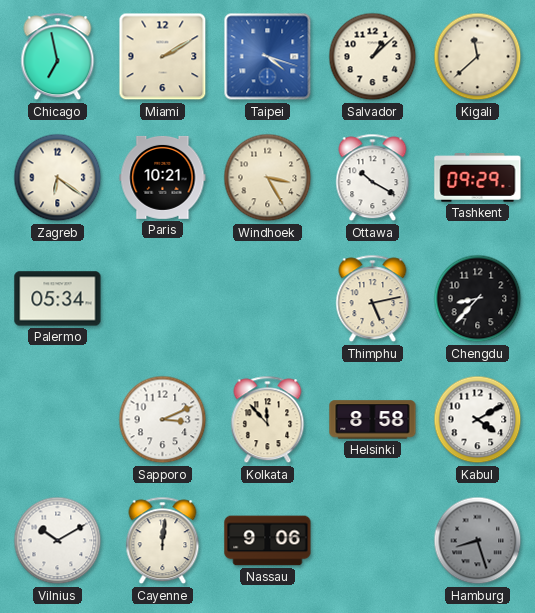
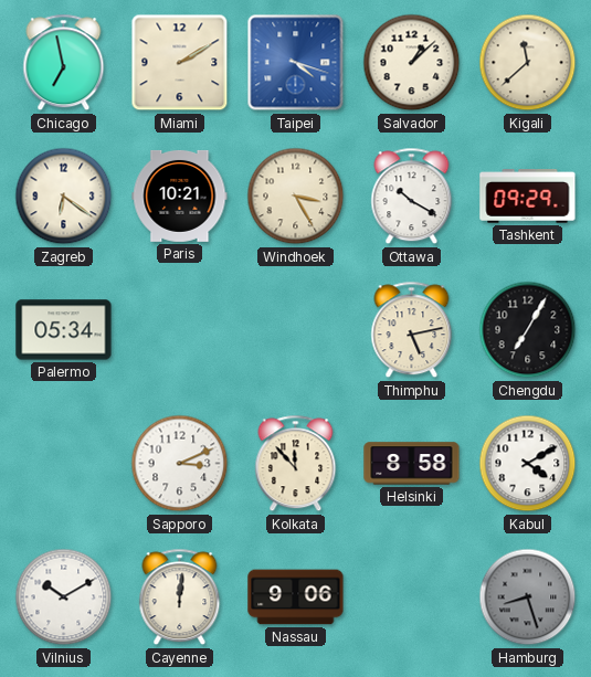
Chengdu: 8:37 -> 7:05 (528, 330)
